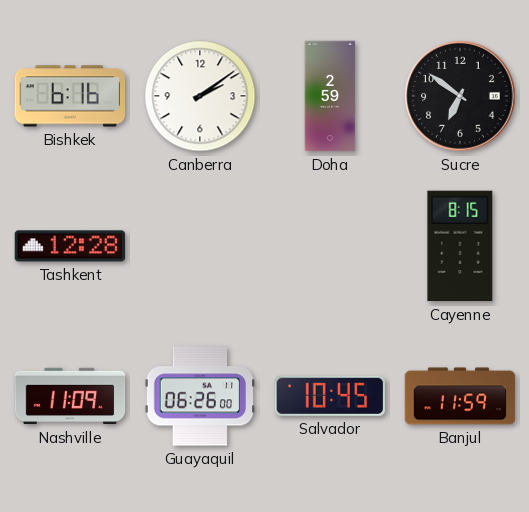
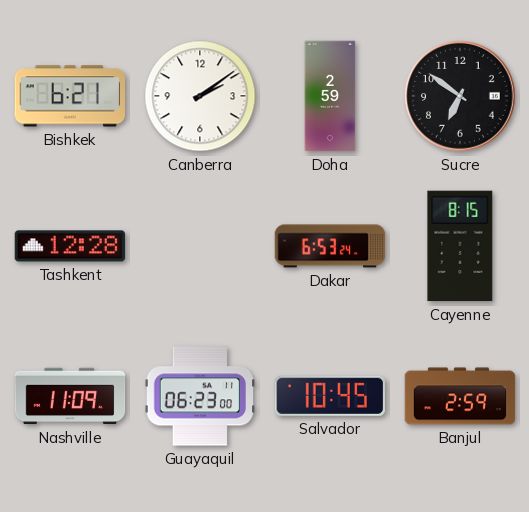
Bishkek: 6:16 -> 6:21 (70, 96)
Dakar: none -> 6:53 (330, 246)
Guayaquil: 06:26 -> 06:23 (200, 396)
Banjul: 11:59 -> 2:59 (460, 396)
